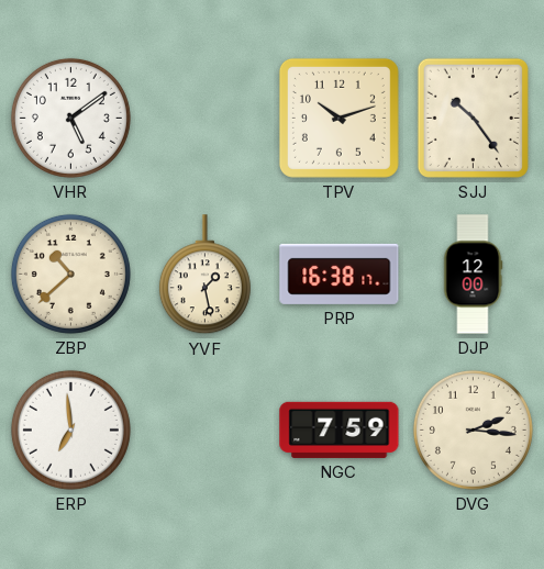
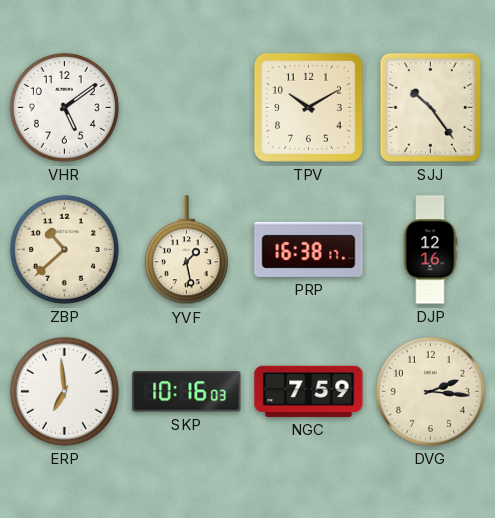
TPV: 10:12 -> 10:10 (308, 107)
DJP: 12:00 -> 12:16 (430, 250)
SKP: none -> 10:16 (187, 392)
